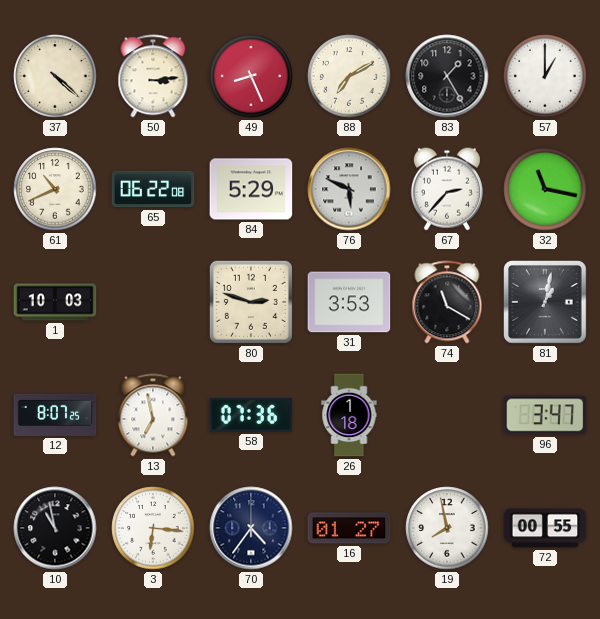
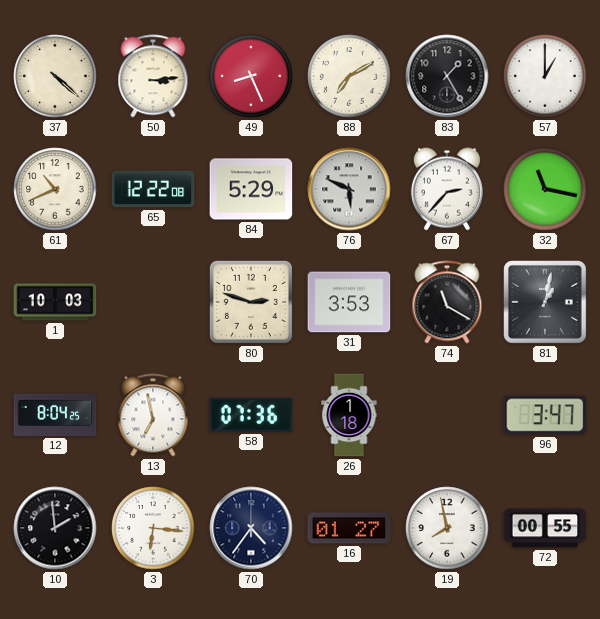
65: 06:22 -> 12:22 (153, 189)
12: 8:07 -> 8:04 (55, 415)
10: 10:58 -> 1:59 (55, 528)
